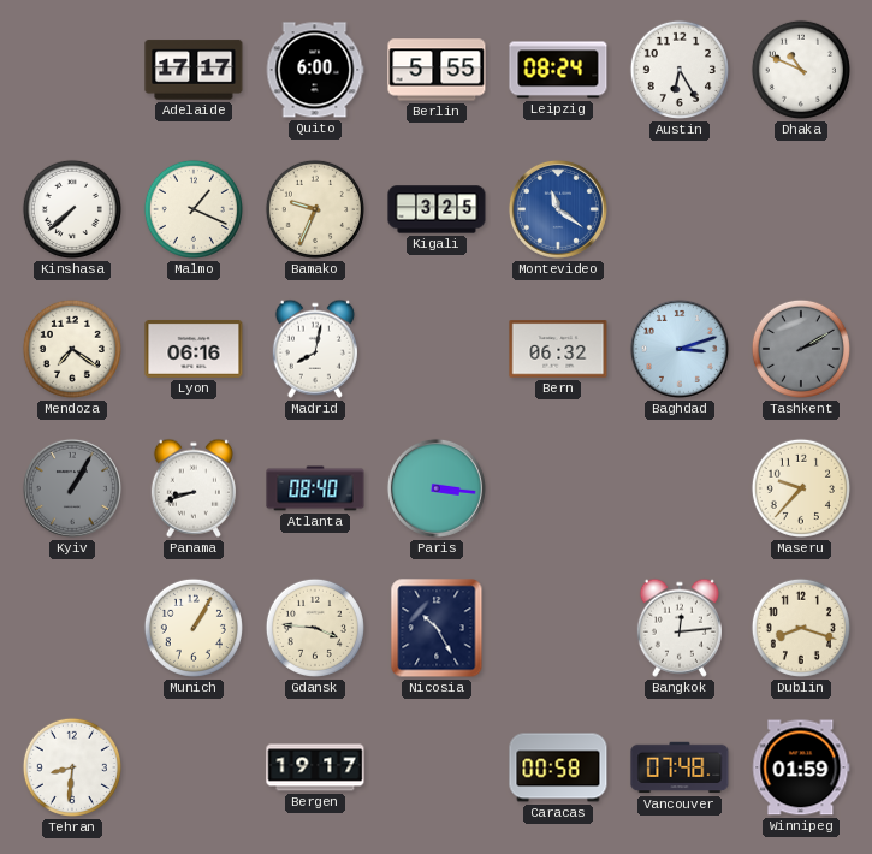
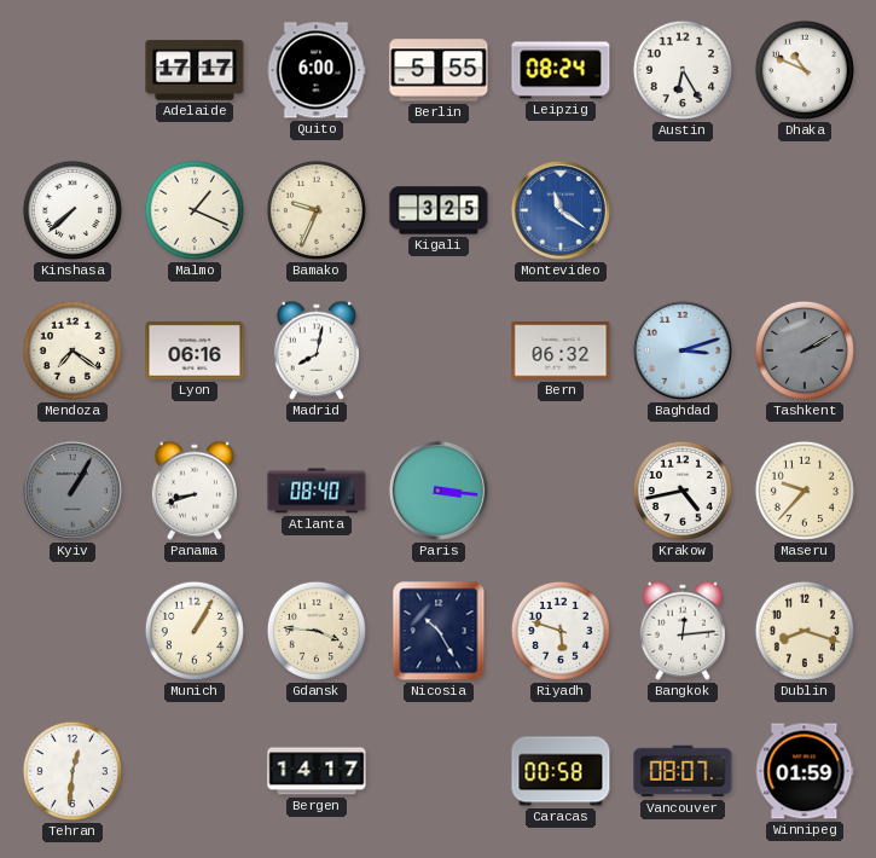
Krakow: none -> 4:43 (683, 491)
Riyadh: none -> 5:48 (561, 631)
Tehran: 8:31 -> 12:31 (72, 771)
Bergen: 19:17 -> 14:17 (317, 771)
Vancouver: 07:48 -> 08:07 (683, 771)
